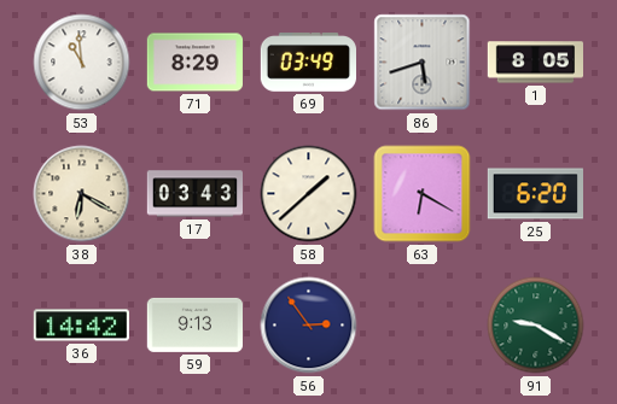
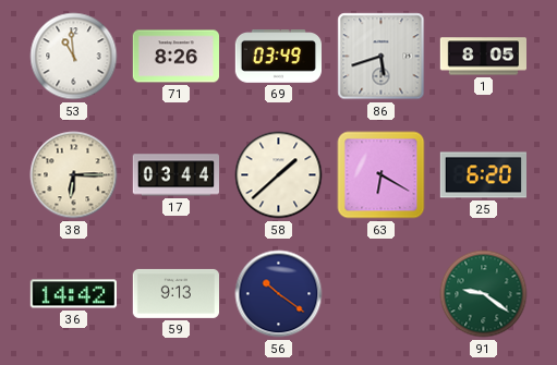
71: 8:29 -> 8:26 (175, 57)
38: 6:20 -> 6:15 (74, 175)
17: 03:43 -> 03:44 (175, 175)
56: 2:54 -> 10:21 (279, 294)
91: 9:20 -> 9:21 (484, 294)
